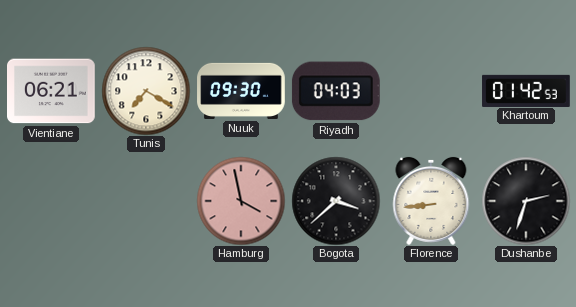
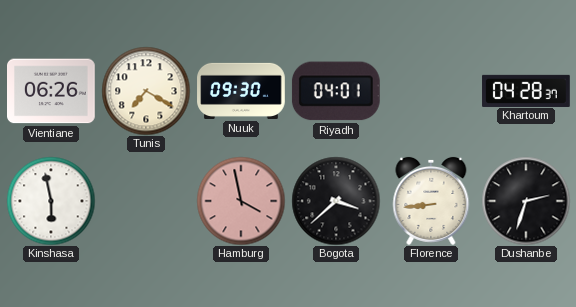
Vientiane: 06:21 -> 06:26 (52, 91)
Riyadh: 04:03 -> 04:01 (336, 91)
Khartoum: 01:42 -> 04:28 (526, 90)
Kinshasa: none -> 5:58 (51, 201)
